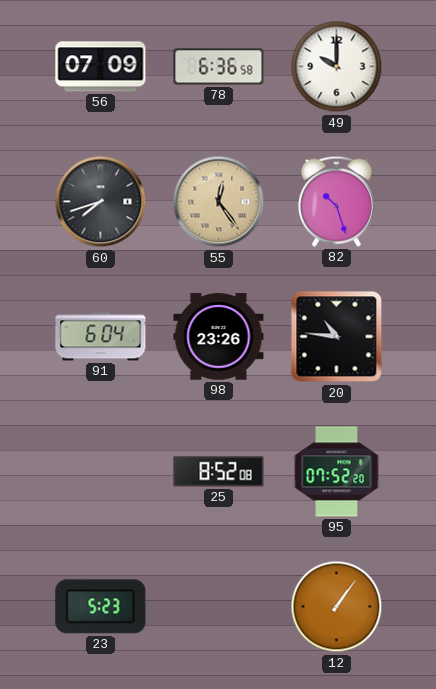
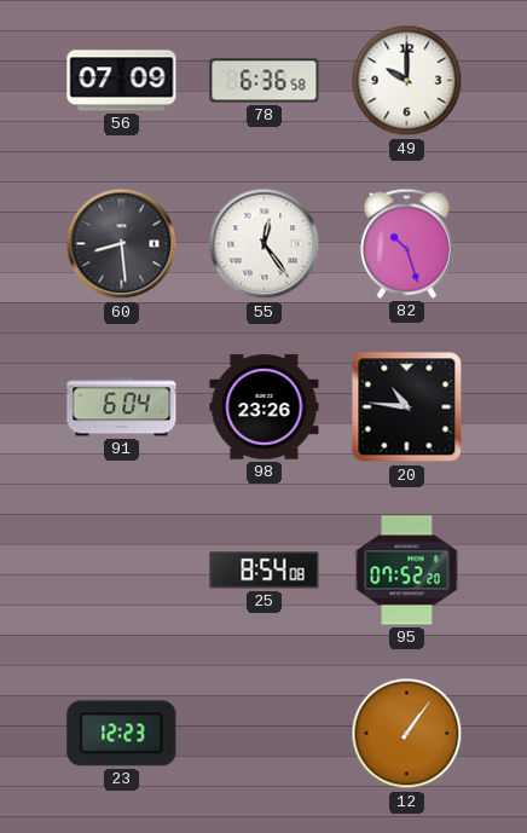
60: 7:42 -> 8:29 (122, 244)
55 dial: champagne -> white (265, 244)
25: 8:52 -> 8:54 (265, 571)
23: 5:23 -> 12:23 (122, 734)
